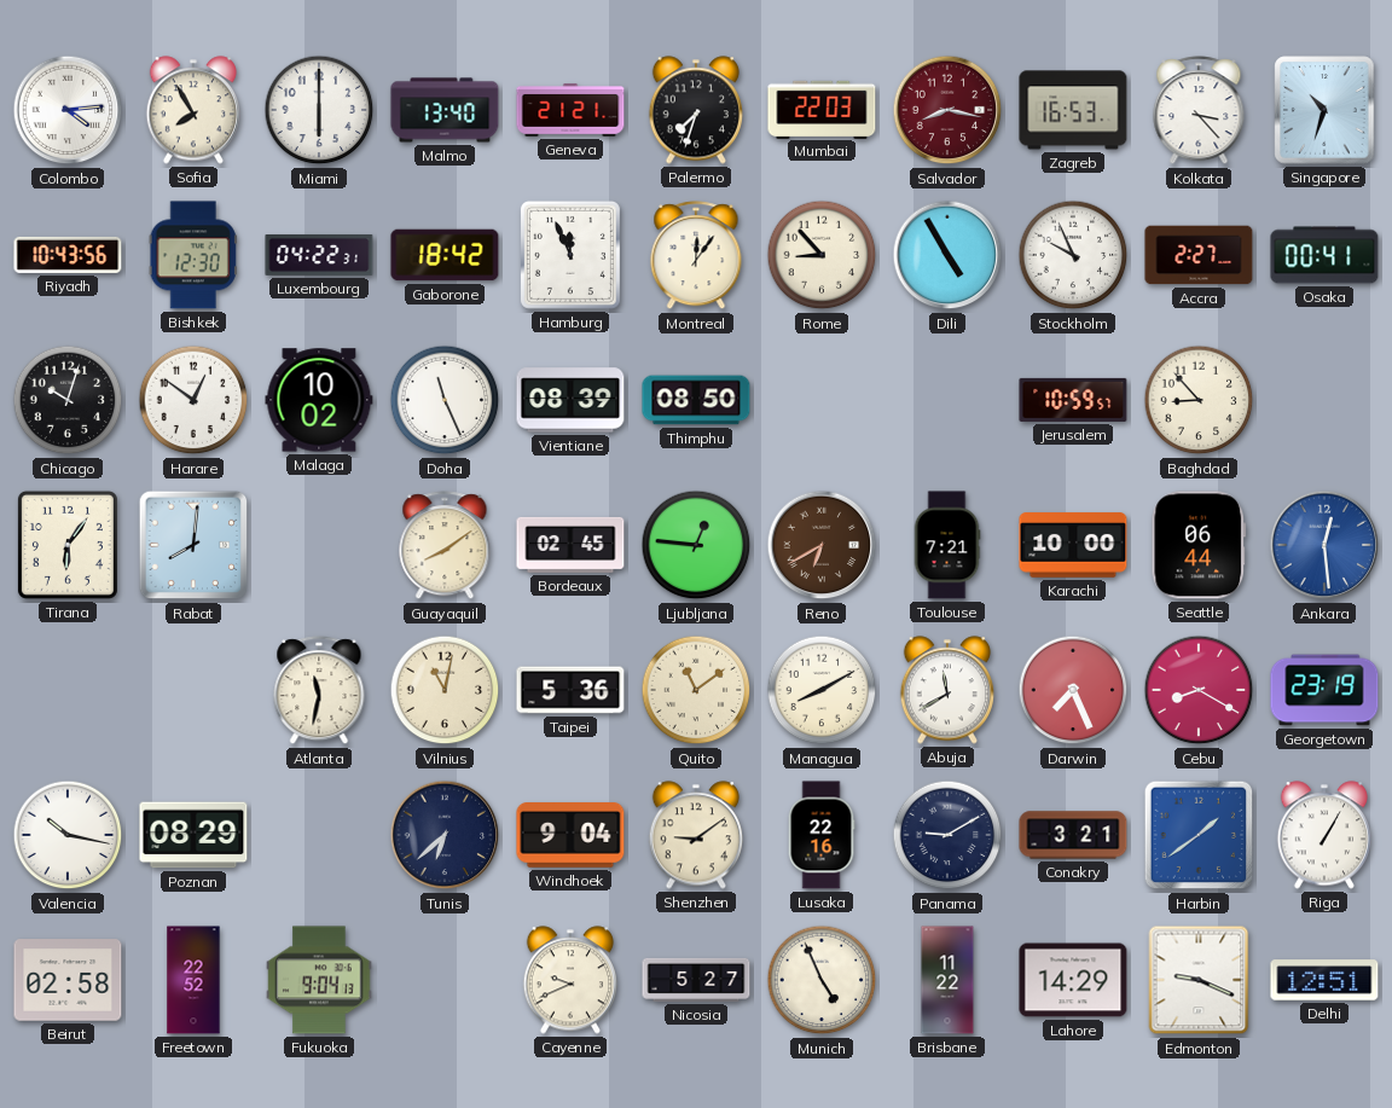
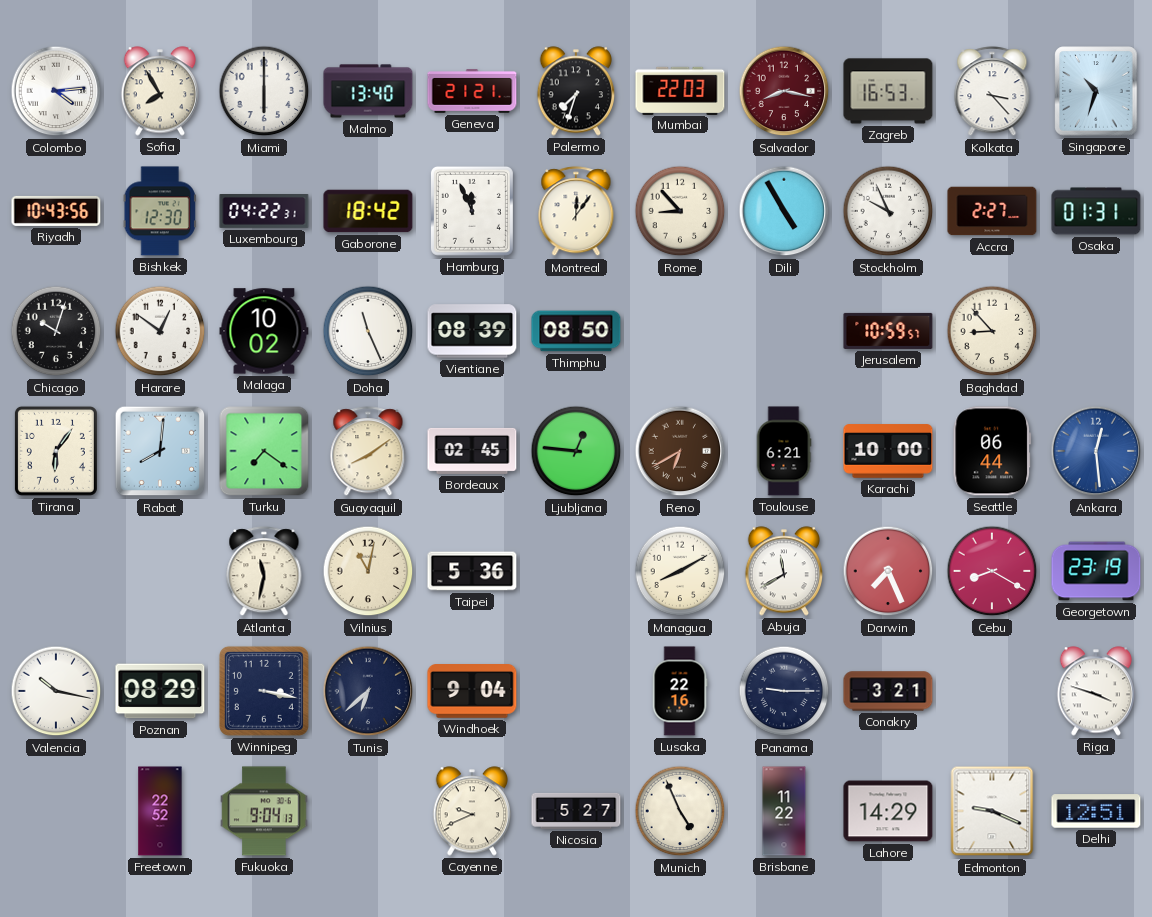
Osaka: 00:41 -> 01:31 (1096, 211)
Turku: none -> 7:21 (264, 451)
Toulouse: 7:21 -> 6:21 (784, 451)
Quito: 11:09 -> none (696, 690)
Winnipeg: none -> 3:17 (264, 691)
Shenzhen: 9:09 -> none (696, 835)
Panama: 9:10 -> 9:15 (784, 691)
Harbin: 1:39 -> none (1199, 835)
Riga: 1:05 -> 3:48 (1096, 691)
Beirut: 02:58 -> none (68, 980)
